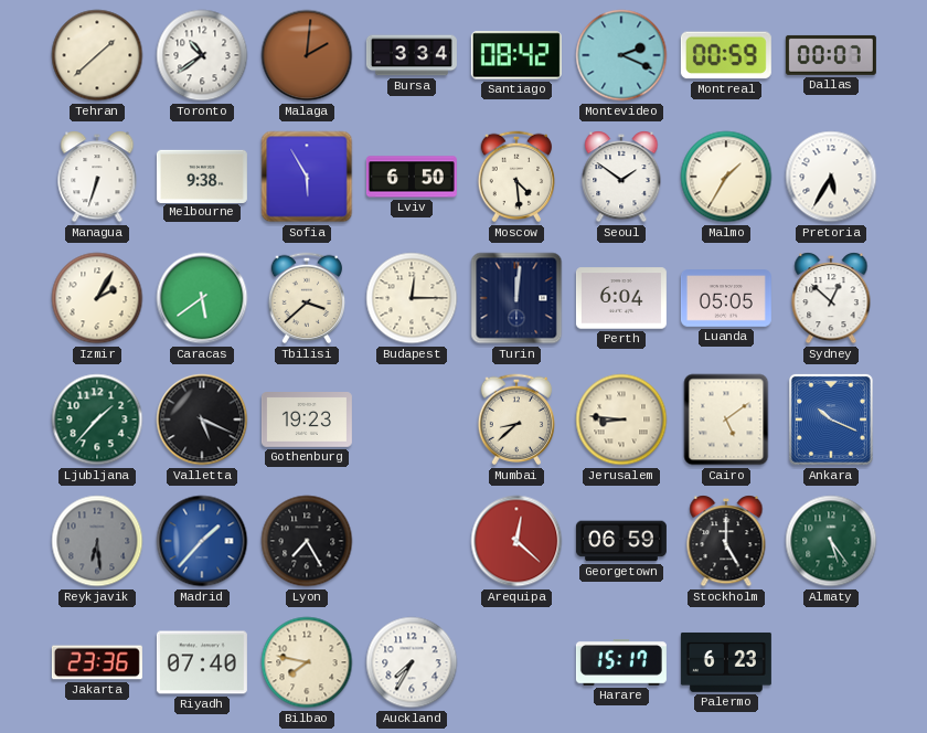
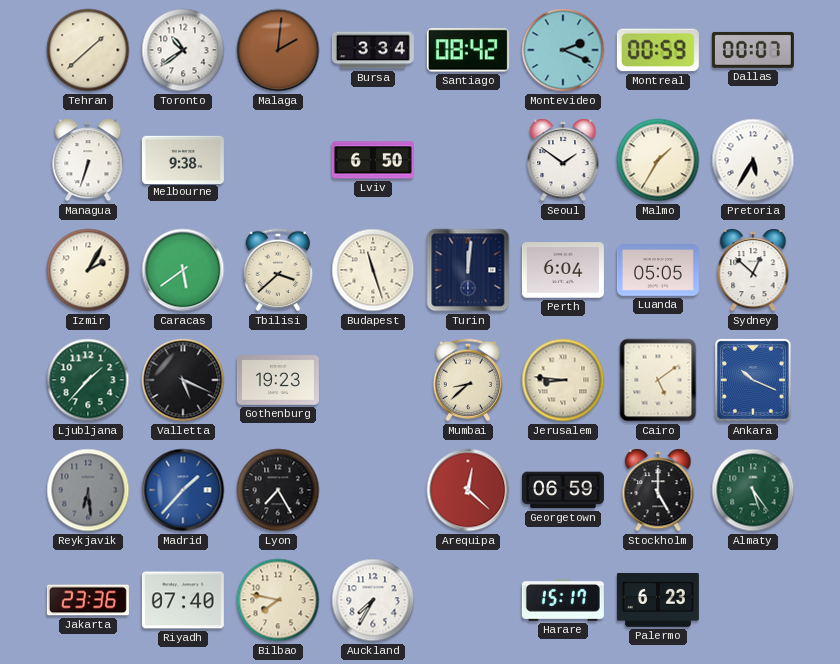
Sofia: 5:55 -> none (307, 177)
Moscow: 4:29 -> none (516, 177)
Budapest: 12:15 -> 11:27 (373, 270)
